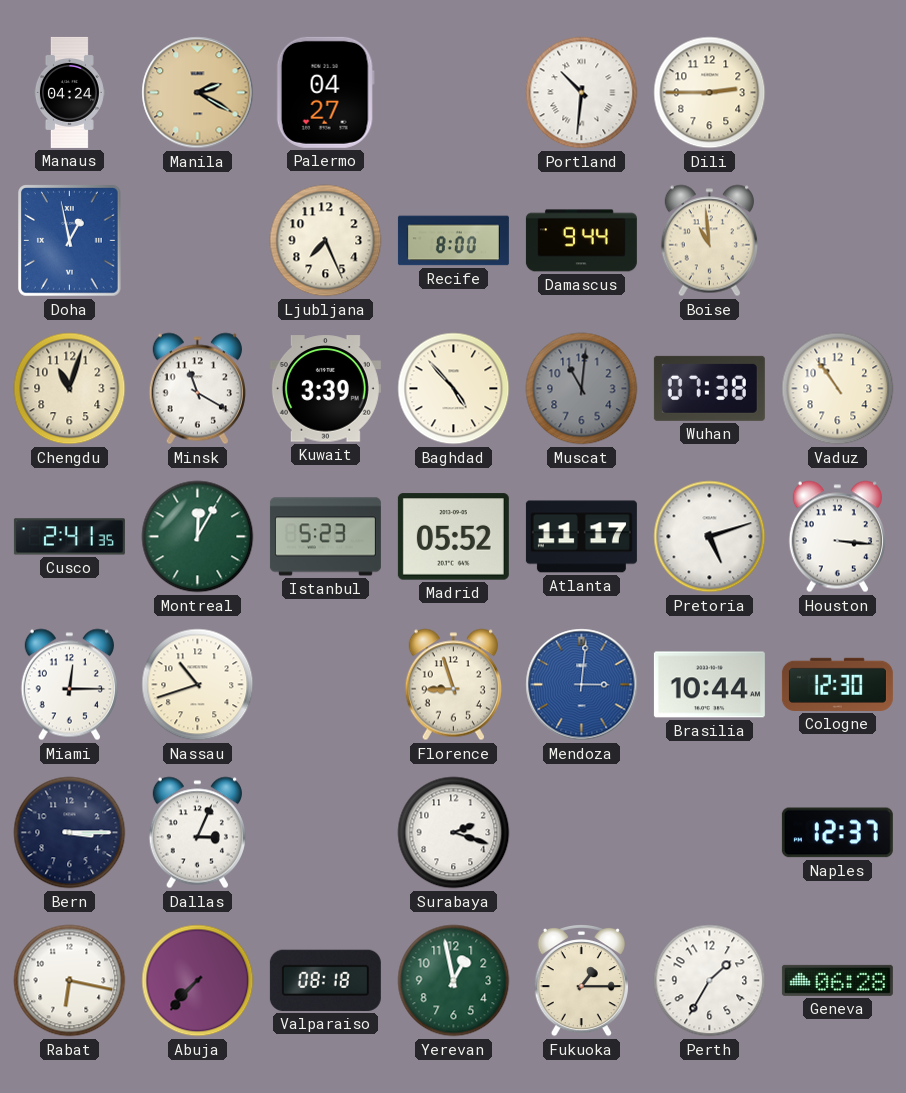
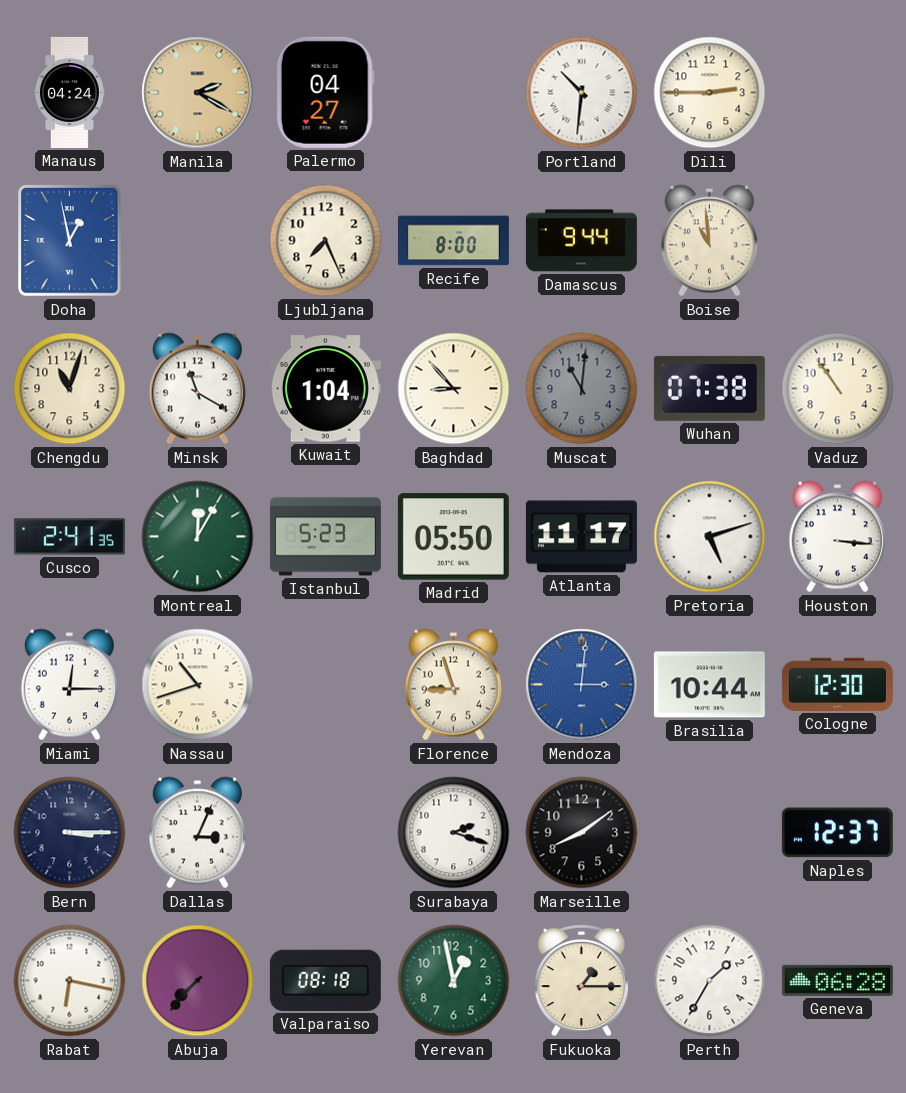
Kuwait: 3:39 -> 1:04 (325, 389)
Baghdad: 4:53 -> 8:53 (454, 389)
Madrid: 05:52 -> 05:50 (453, 537)
Marseille: none -> 8:09 (582, 833)
